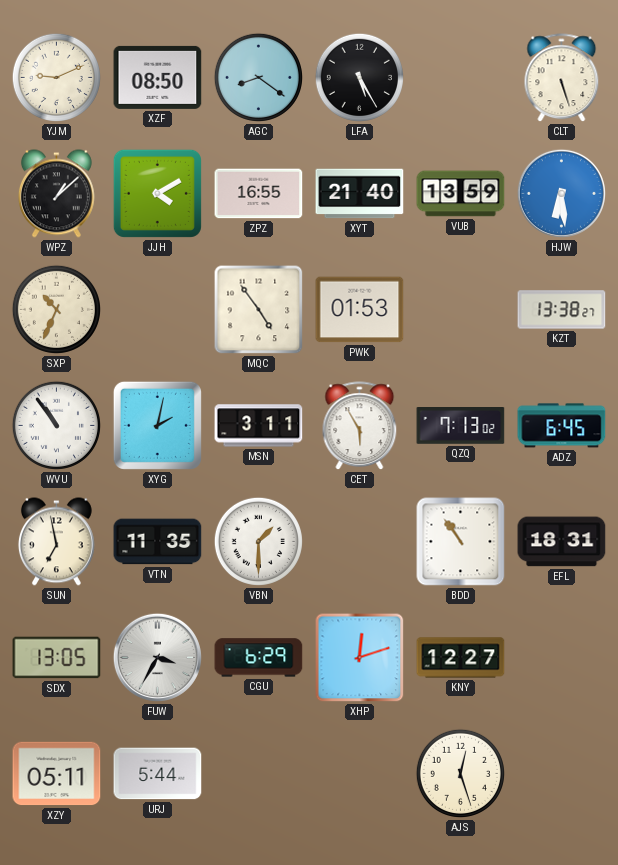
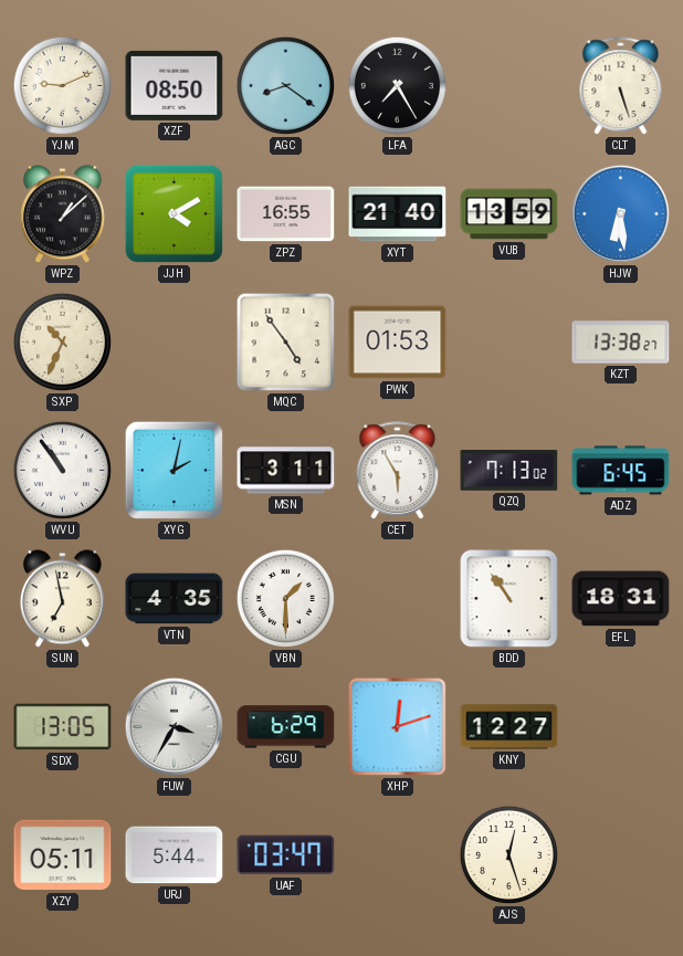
LFA: 5:25 -> 7:25 (397, 85)
VTN: 11:35 -> 4:35 (175, 599)
UAF: none -> 03:47 (286, 855)
